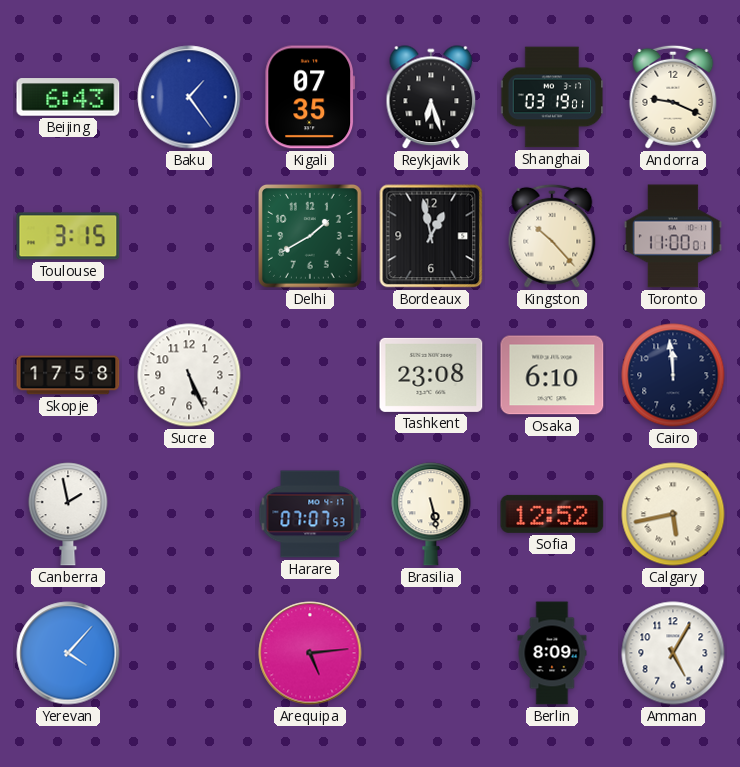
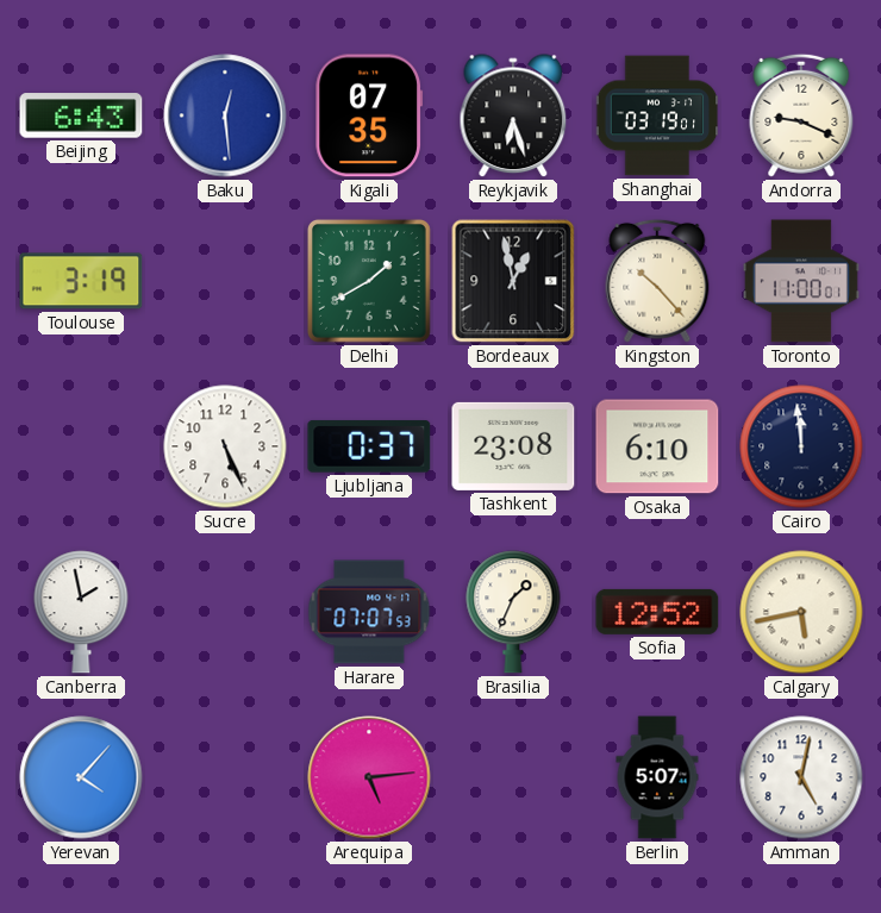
Baku: 1:24 -> 12:29 (225, 115)
Toulouse: 3:15 -> 3:19 (81, 281)
Skopje: 17:58 -> none (68, 375)
Ljubljana: none -> 0:37 (369, 446)
Brasilia: 5:28 -> 1:34 (513, 612)
Berlin: 8:09 -> 5:07 (657, 777)
Amman: 5:05 -> 5:02 (801, 777)
